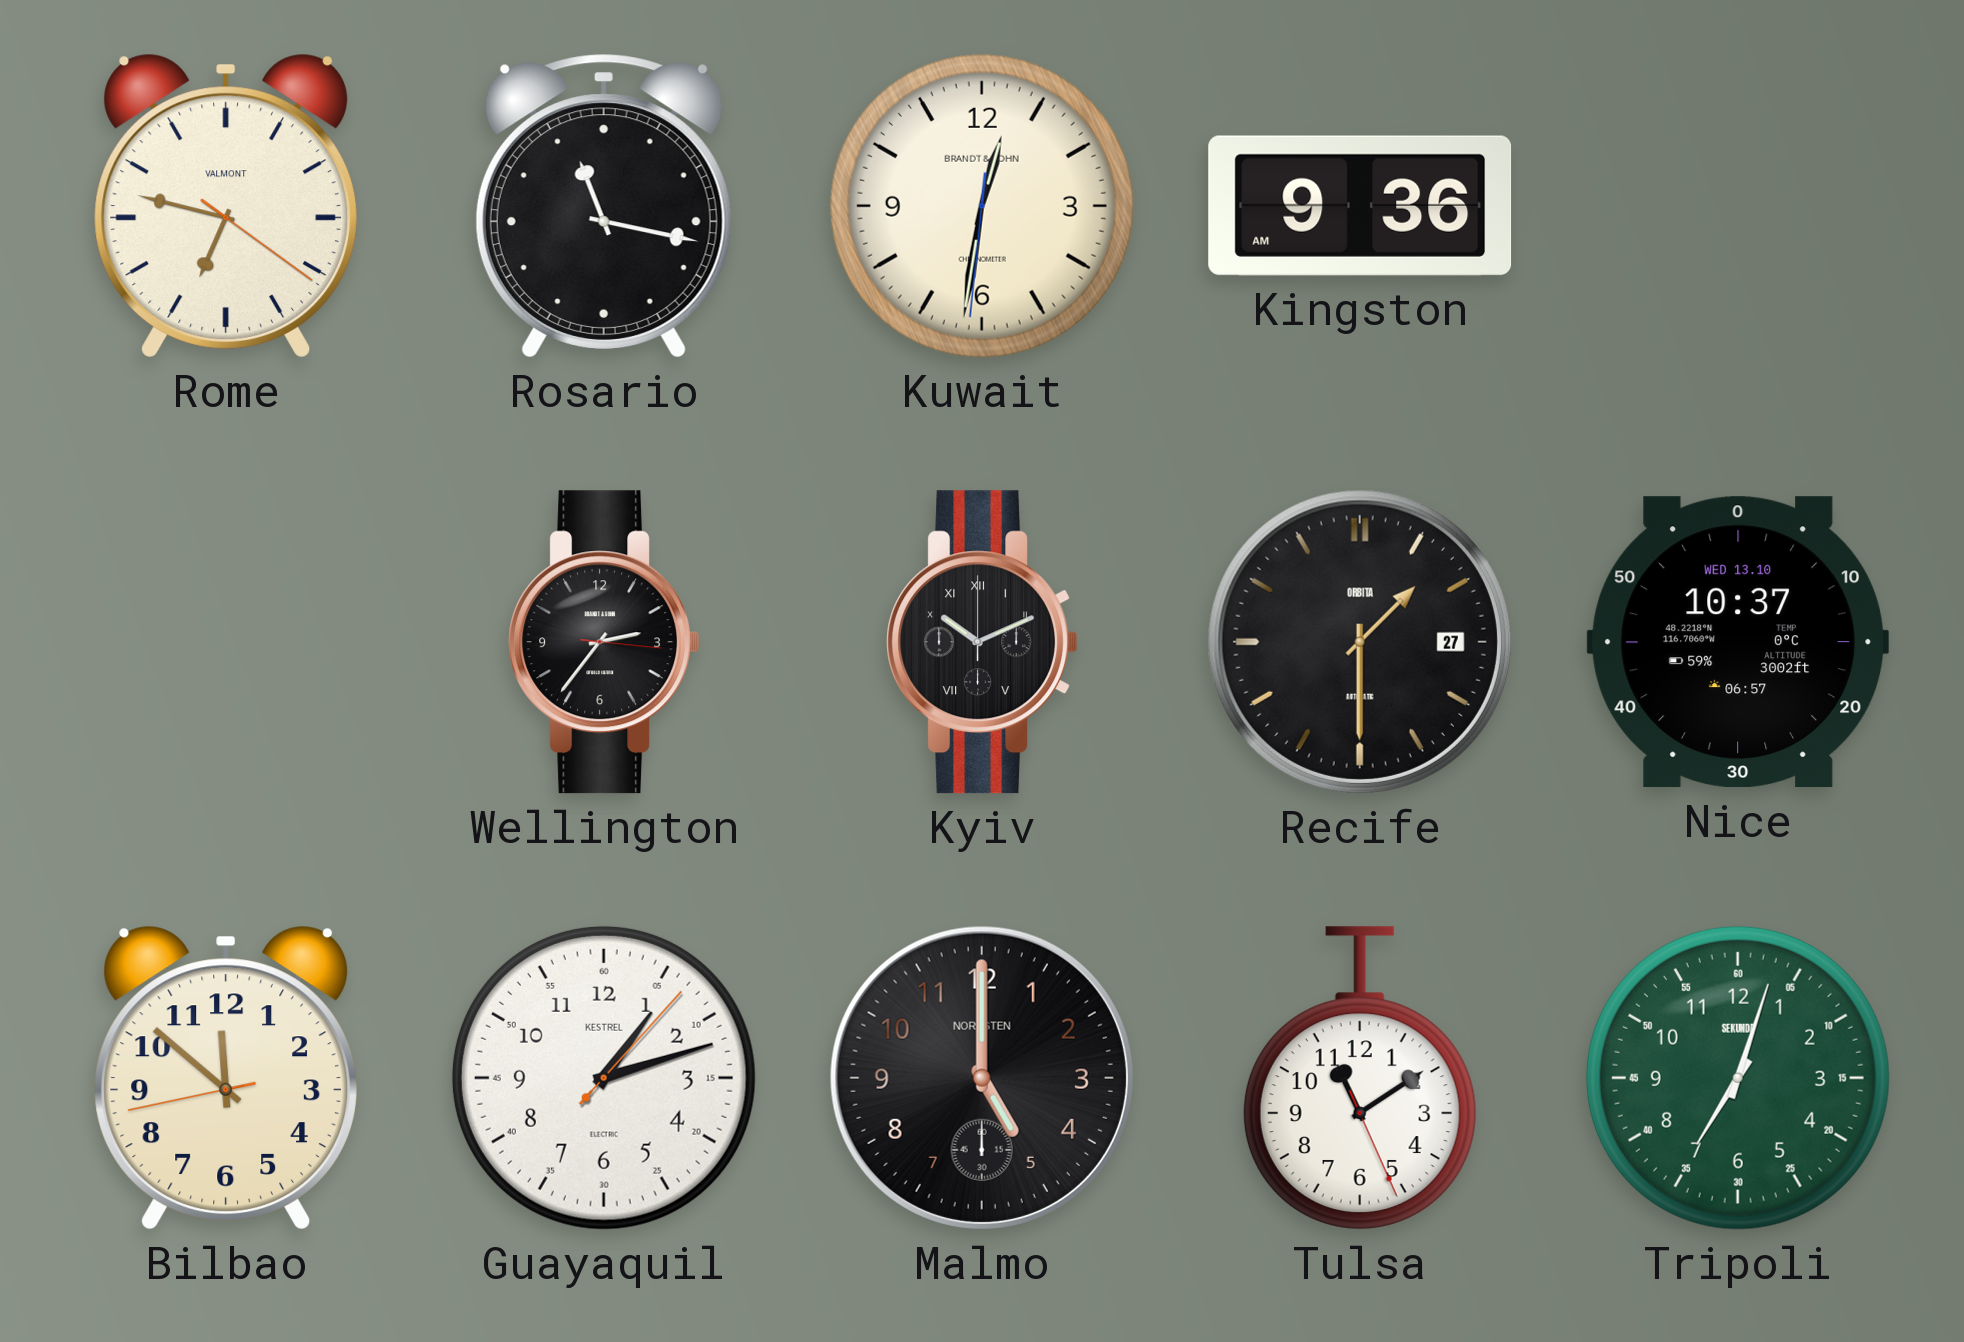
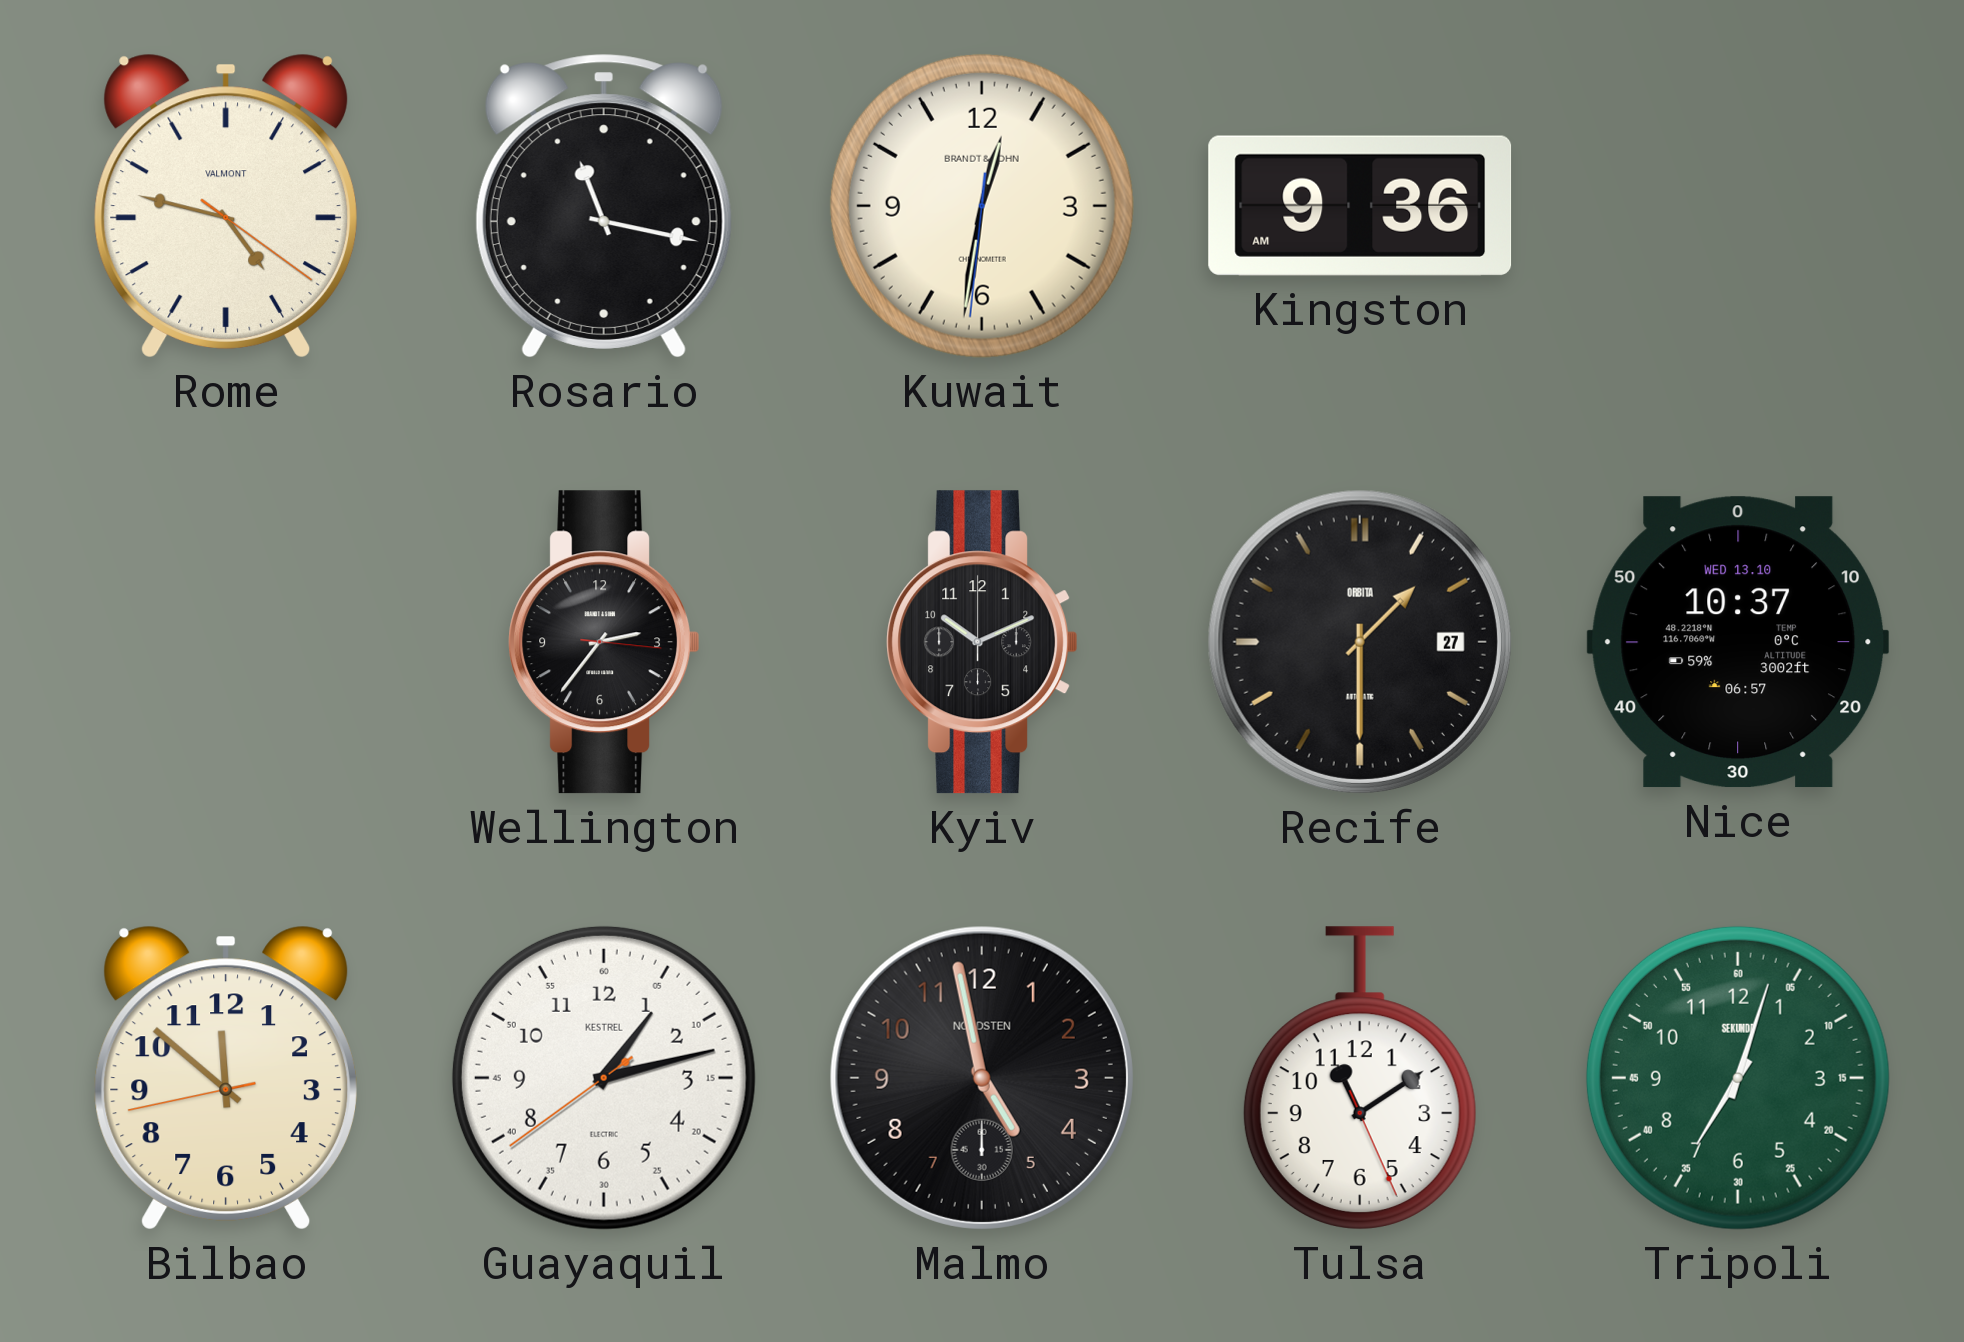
Rome: 6:47 -> 4:47 (226, 206)
Kyiv numerals: Roman -> Arabic (981, 642)
Guayaquil: 1:12:07 -> 1:12:39 (604, 1078)
Malmo: 5:00 -> 4:58 (982, 1078)
